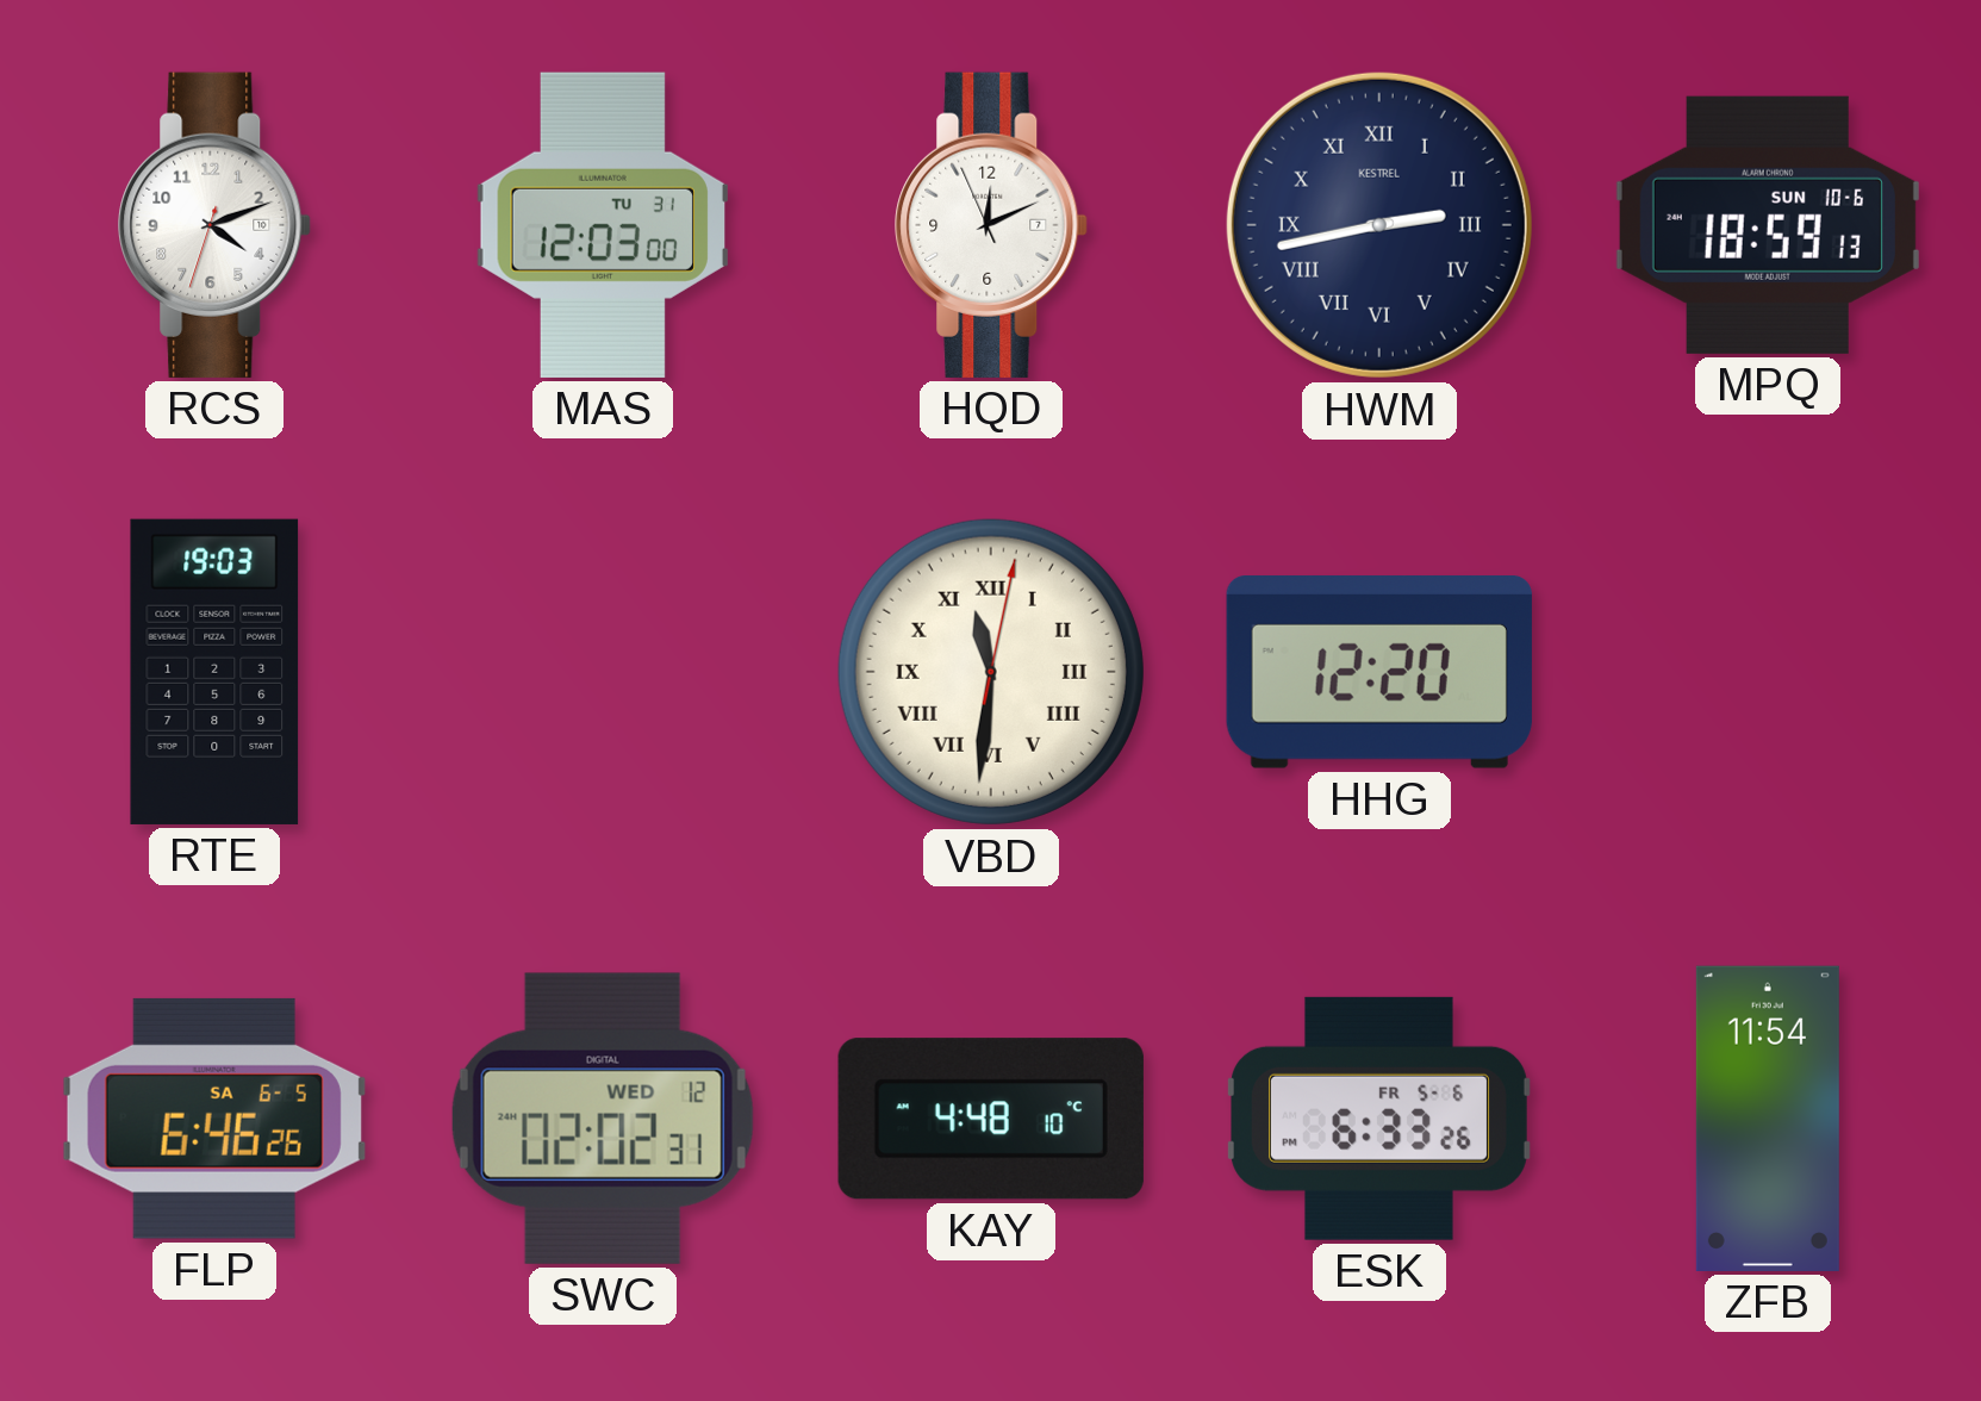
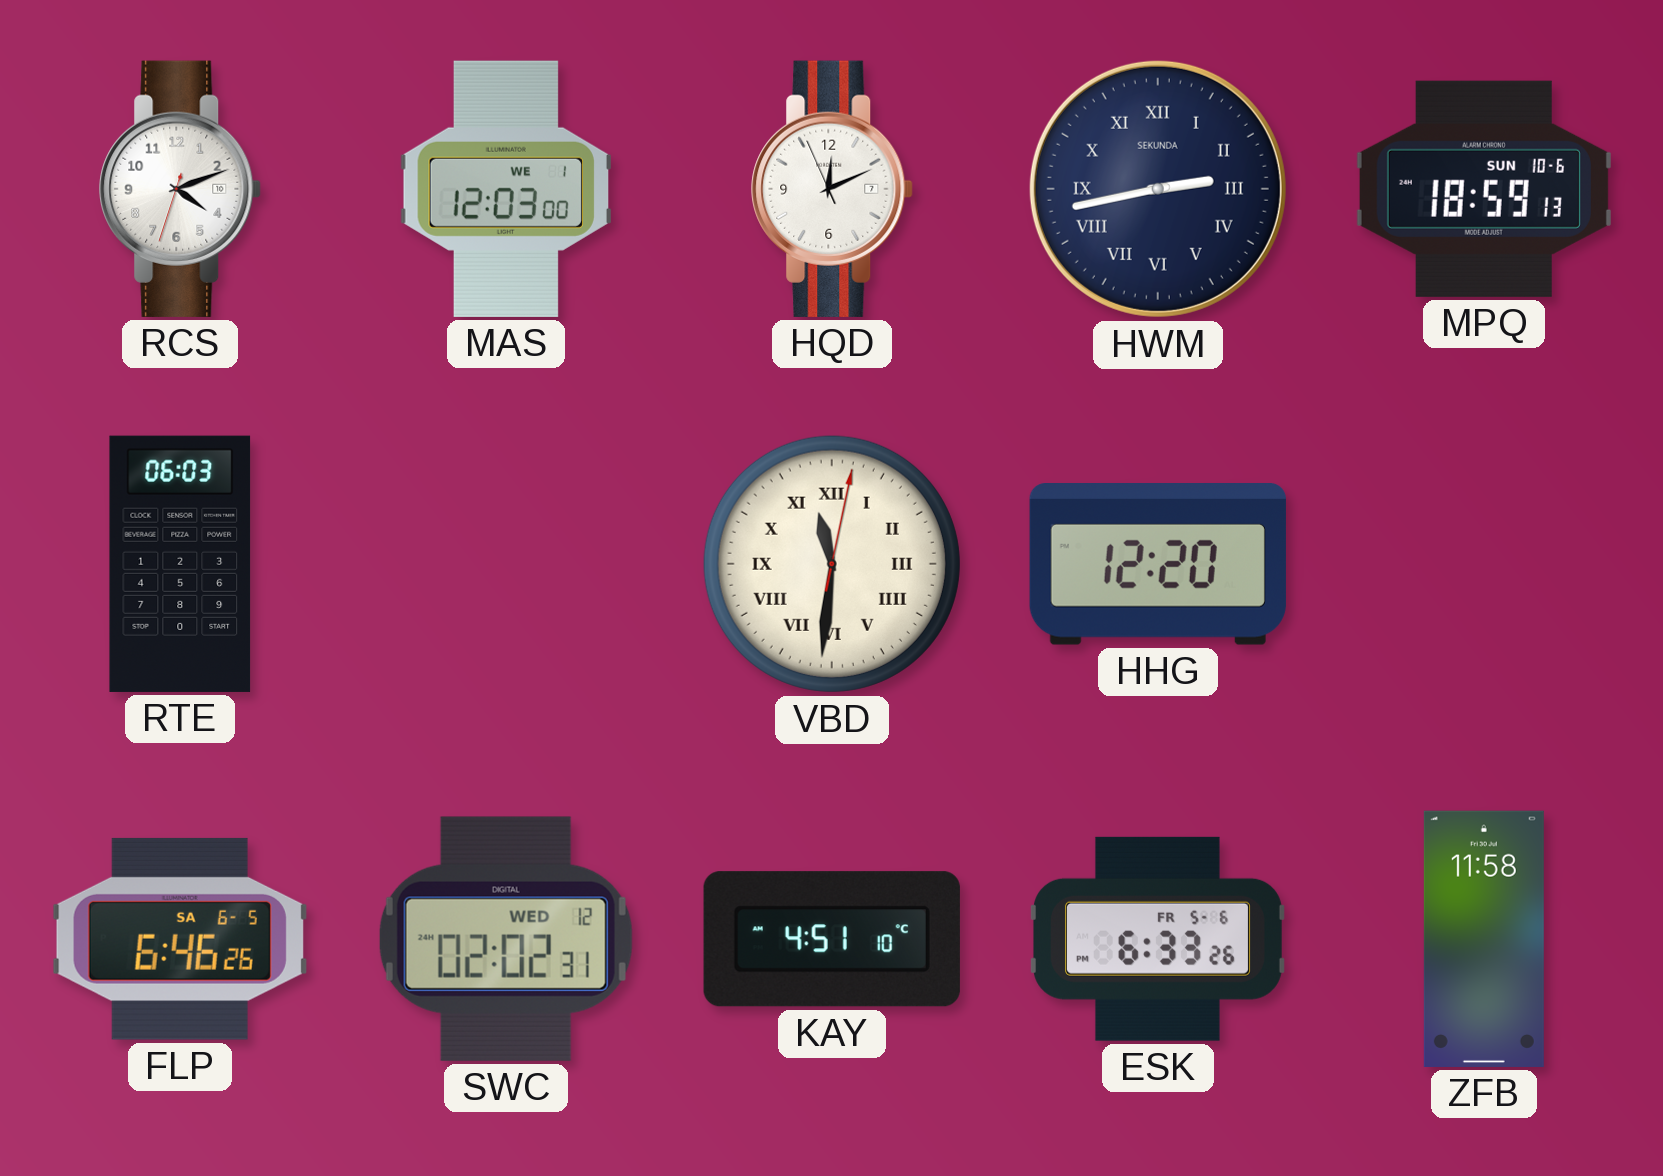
MAS date: TU 31 -> WE 1 (506, 189)
HWM brand: KESTREL -> SEKUNDA (1158, 189)
RTE: 19:03 -> 06:03 (180, 564)
KAY: 4:48 -> 4:51 (832, 939)
ZFB: 11:54 -> 11:58 (1484, 939)
